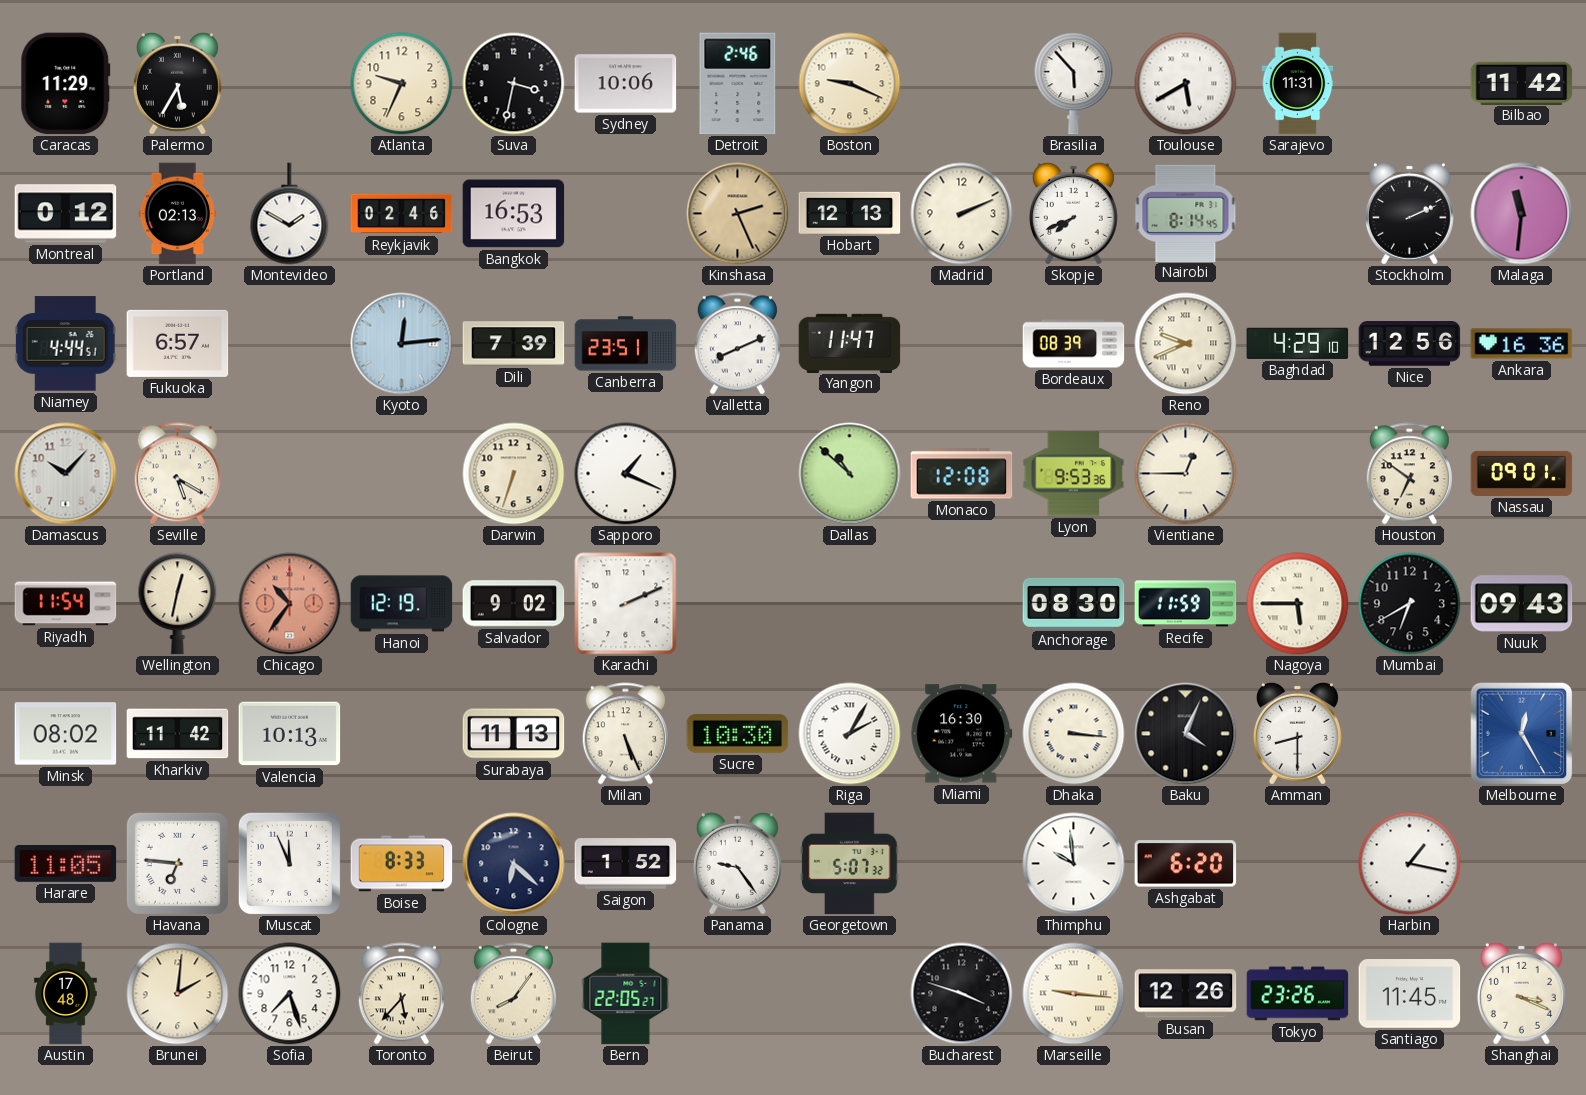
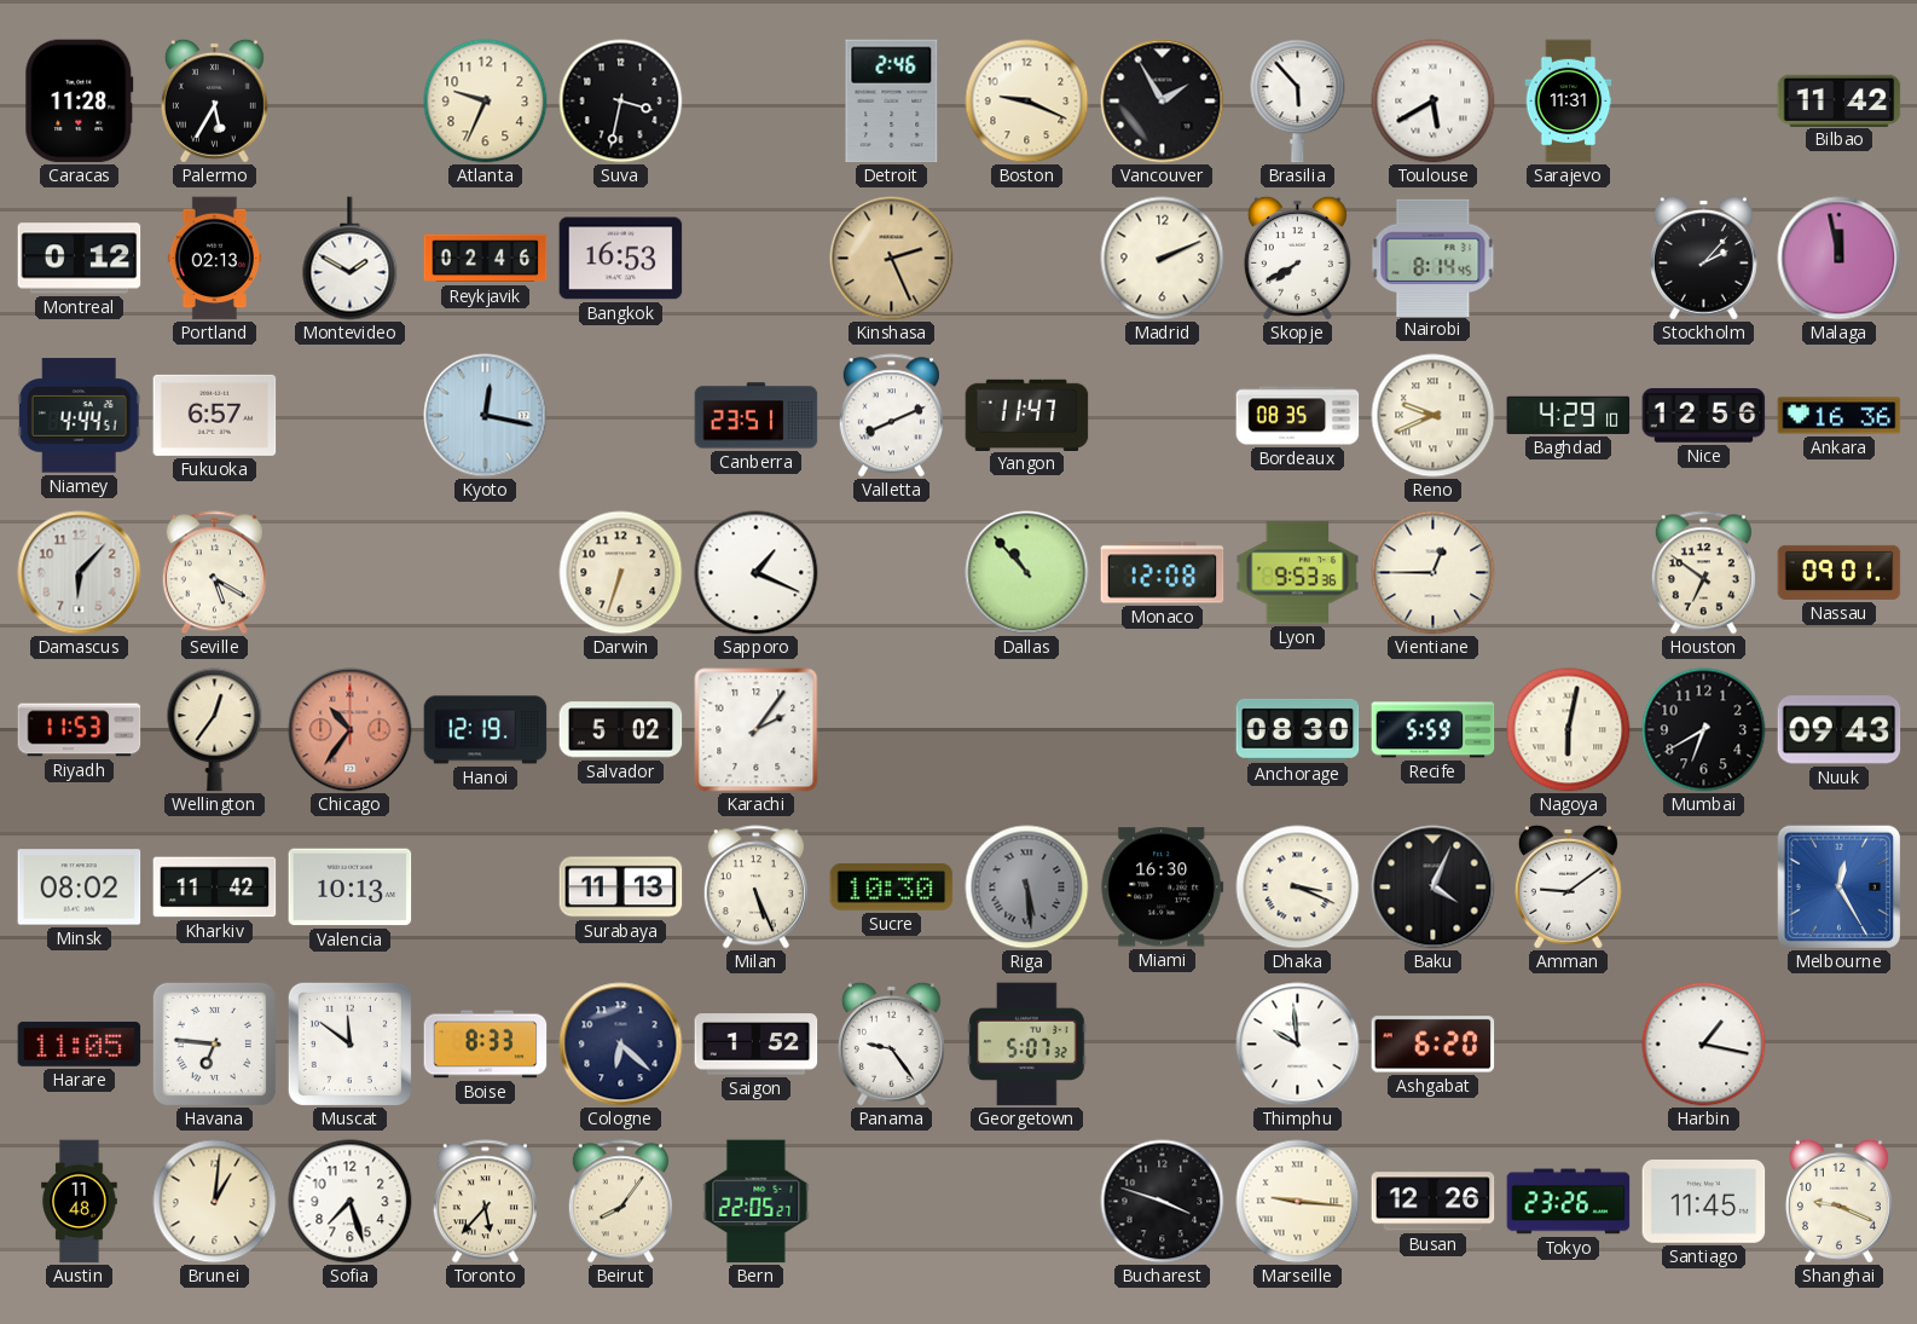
Caracas: 11:29 -> 11:28 (80, 102)
Sydney: 10:06 -> none (626, 84)
Vancouver: none -> 1:55 (1163, 102)
Hobart: 12:13 -> none (850, 213)
Skopje: 7:41 -> 7:40 (1297, 258)
Stockholm: 2:11 -> 2:07 (1703, 258)
Malaga: 11:31 -> 11:58 (1840, 259)
Kyoto: 12:14 -> 12:17 (486, 416)
Dili: 7:39 -> none (514, 344)
Bordeaux: 08:39 -> 08:35 (1298, 416)
Damascus: 10:07 -> 6:07 (80, 573)
Dallas: 10:52 -> 10:53 (1027, 573)
Riyadh: 11:54 -> 11:53 (80, 730)
Wellington: 12:32 -> 12:36 (215, 730)
Salvador: 9:02 -> 5:02 (621, 730)
Karachi: 2:11 -> 2:06 (757, 730)
Recife: 11:59 -> 5:59 (1434, 730)
Nagoya: 5:45 -> 6:02 (1569, 730)
Riga: 2:05 -> 5:29 (1027, 888)
Riga dial: white -> grey (1027, 888)
Dhaka: 3:16 -> 3:19 (1298, 888)
Amman: 8:30 -> 9:09 (1568, 886)
Muscat: 11:56 -> 11:51 (349, 1043)
Austin: 17:48 -> 11:48 (80, 1202)
Brunei: 2:01 -> 1:01 (215, 1202)
Shanghai: 3:19 -> 9:19 (1838, 1201)
